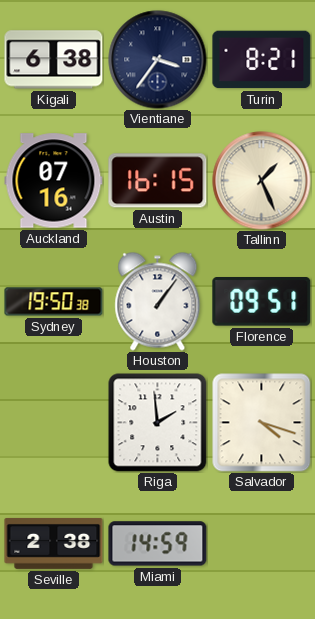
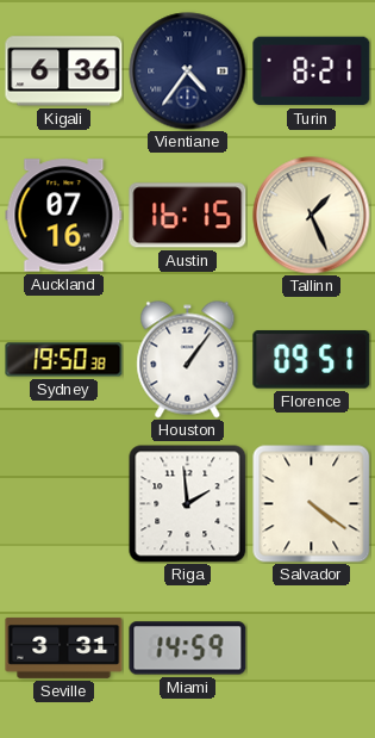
Kigali: 6:38 -> 6:36 (64, 72)
Vientiane: 3:36 -> 4:36 (188, 72)
Salvador: 4:18 -> 4:21 (311, 503)
Seville: 2:38 -> 3:31 (64, 647)
